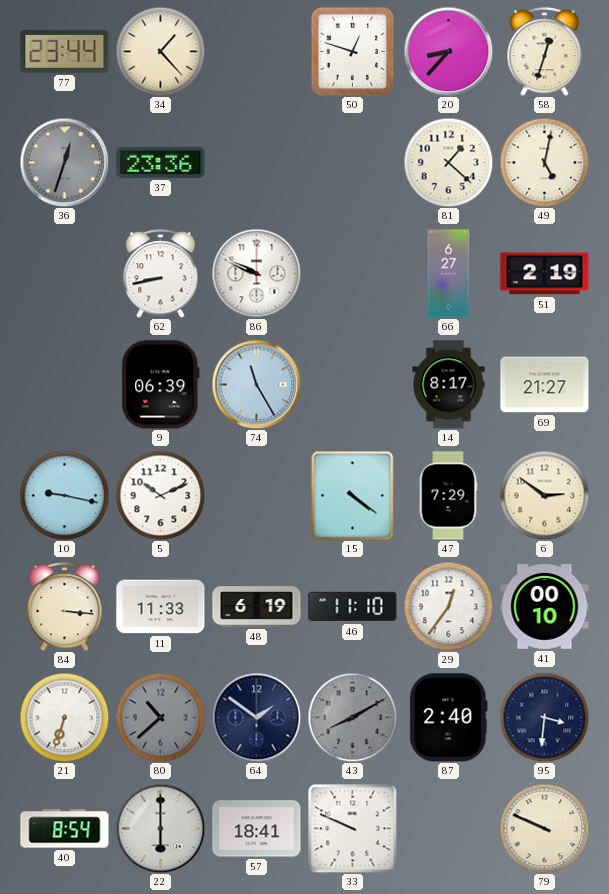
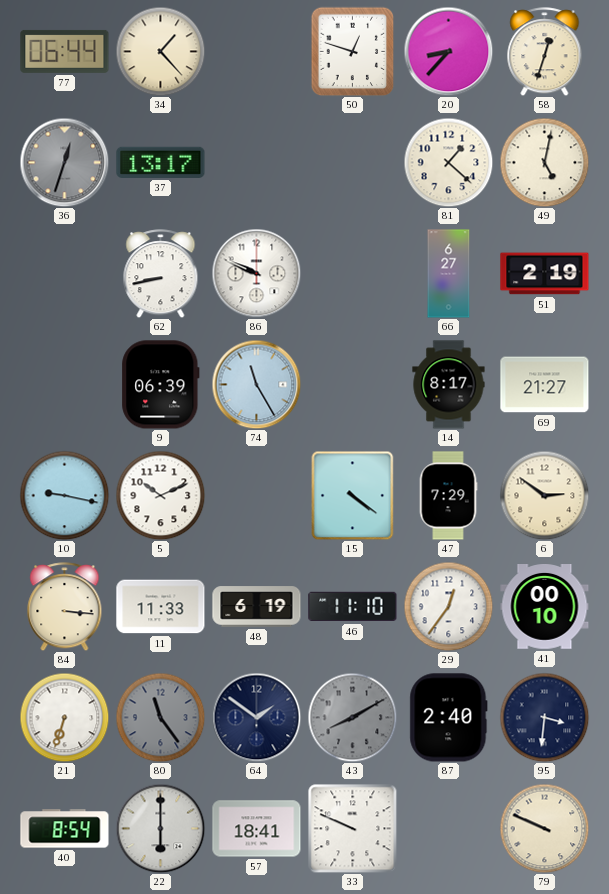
77: 23:44 -> 06:44 (65, 51)
37: 23:36 -> 13:17 (161, 162)
80: 10:38 -> 11:24 (160, 717)
